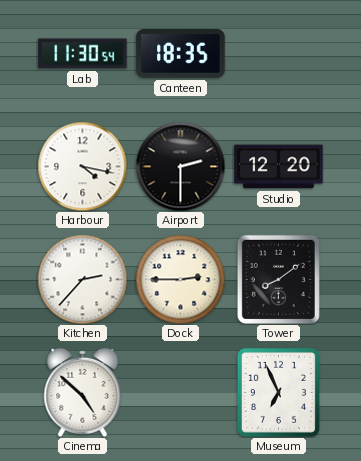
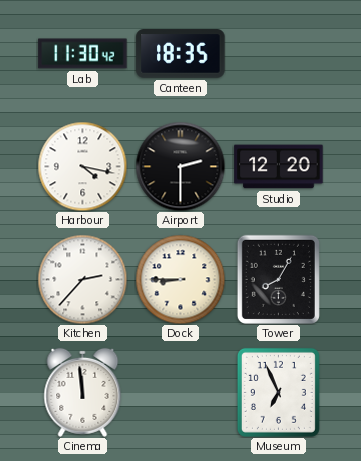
Lab: 11:30:54 -> 11:30:42 (83, 54)
Dock: 2:45 -> 8:45 (180, 279)
Tower: 8:09 -> 8:05 (278, 279)
Cinema: 4:52 -> 11:59 (83, 392)
